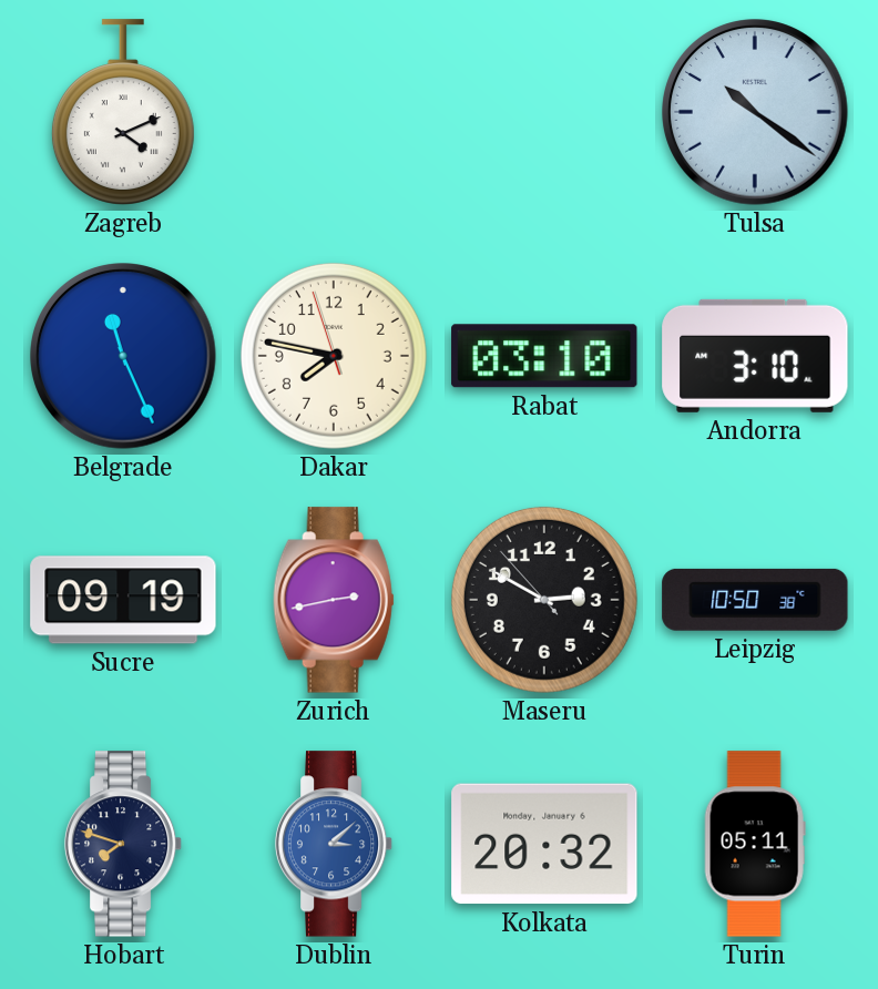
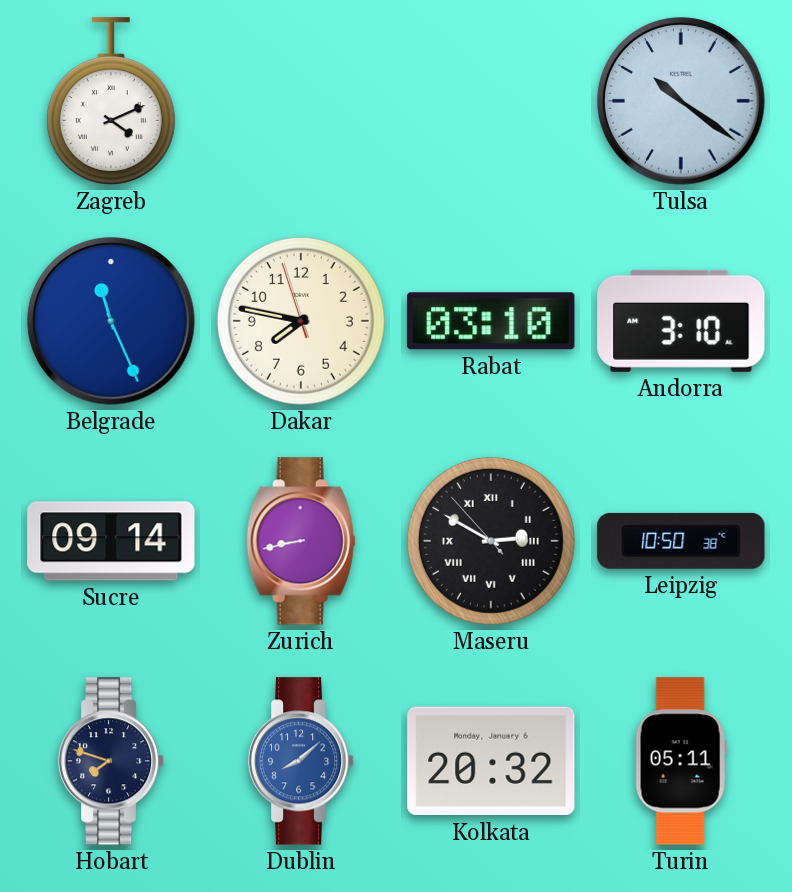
Sucre: 09:19 -> 09:14 (111, 541)
Zurich: 2:43 -> 8:43 (301, 541)
Maseru numerals: Arabic -> Roman (491, 541)
Dublin: 3:08 -> 8:08 (301, 761)
